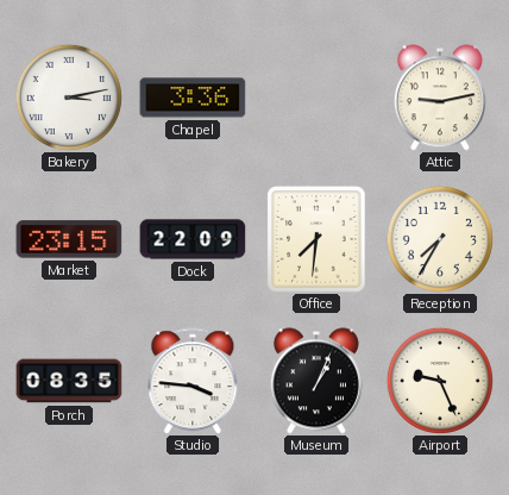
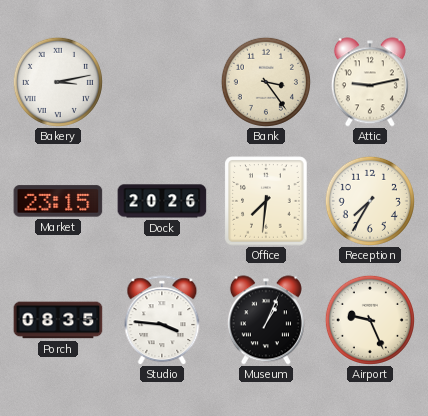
Chapel: 3:36 -> none (193, 98)
Bank: none -> 3:24 (266, 82)
Dock: 22:09 -> 20:26 (162, 201)
